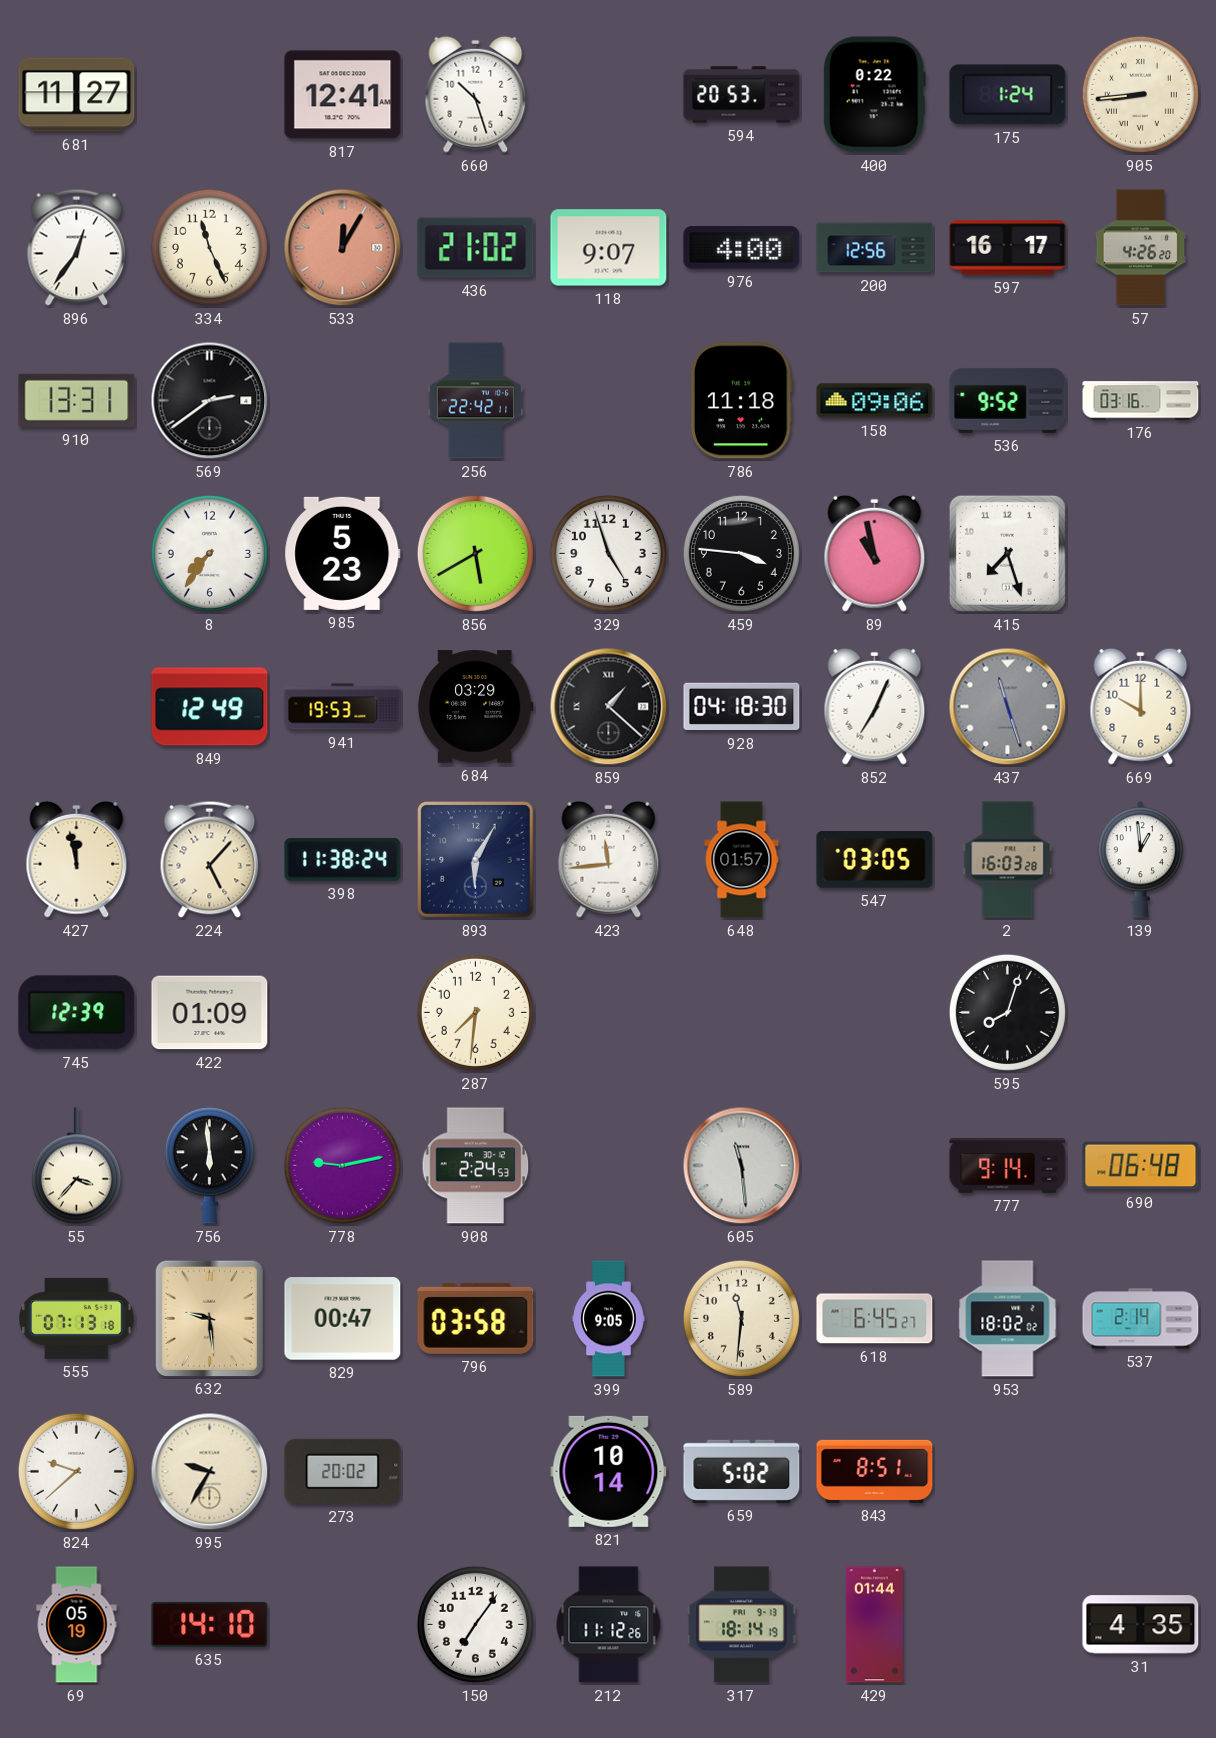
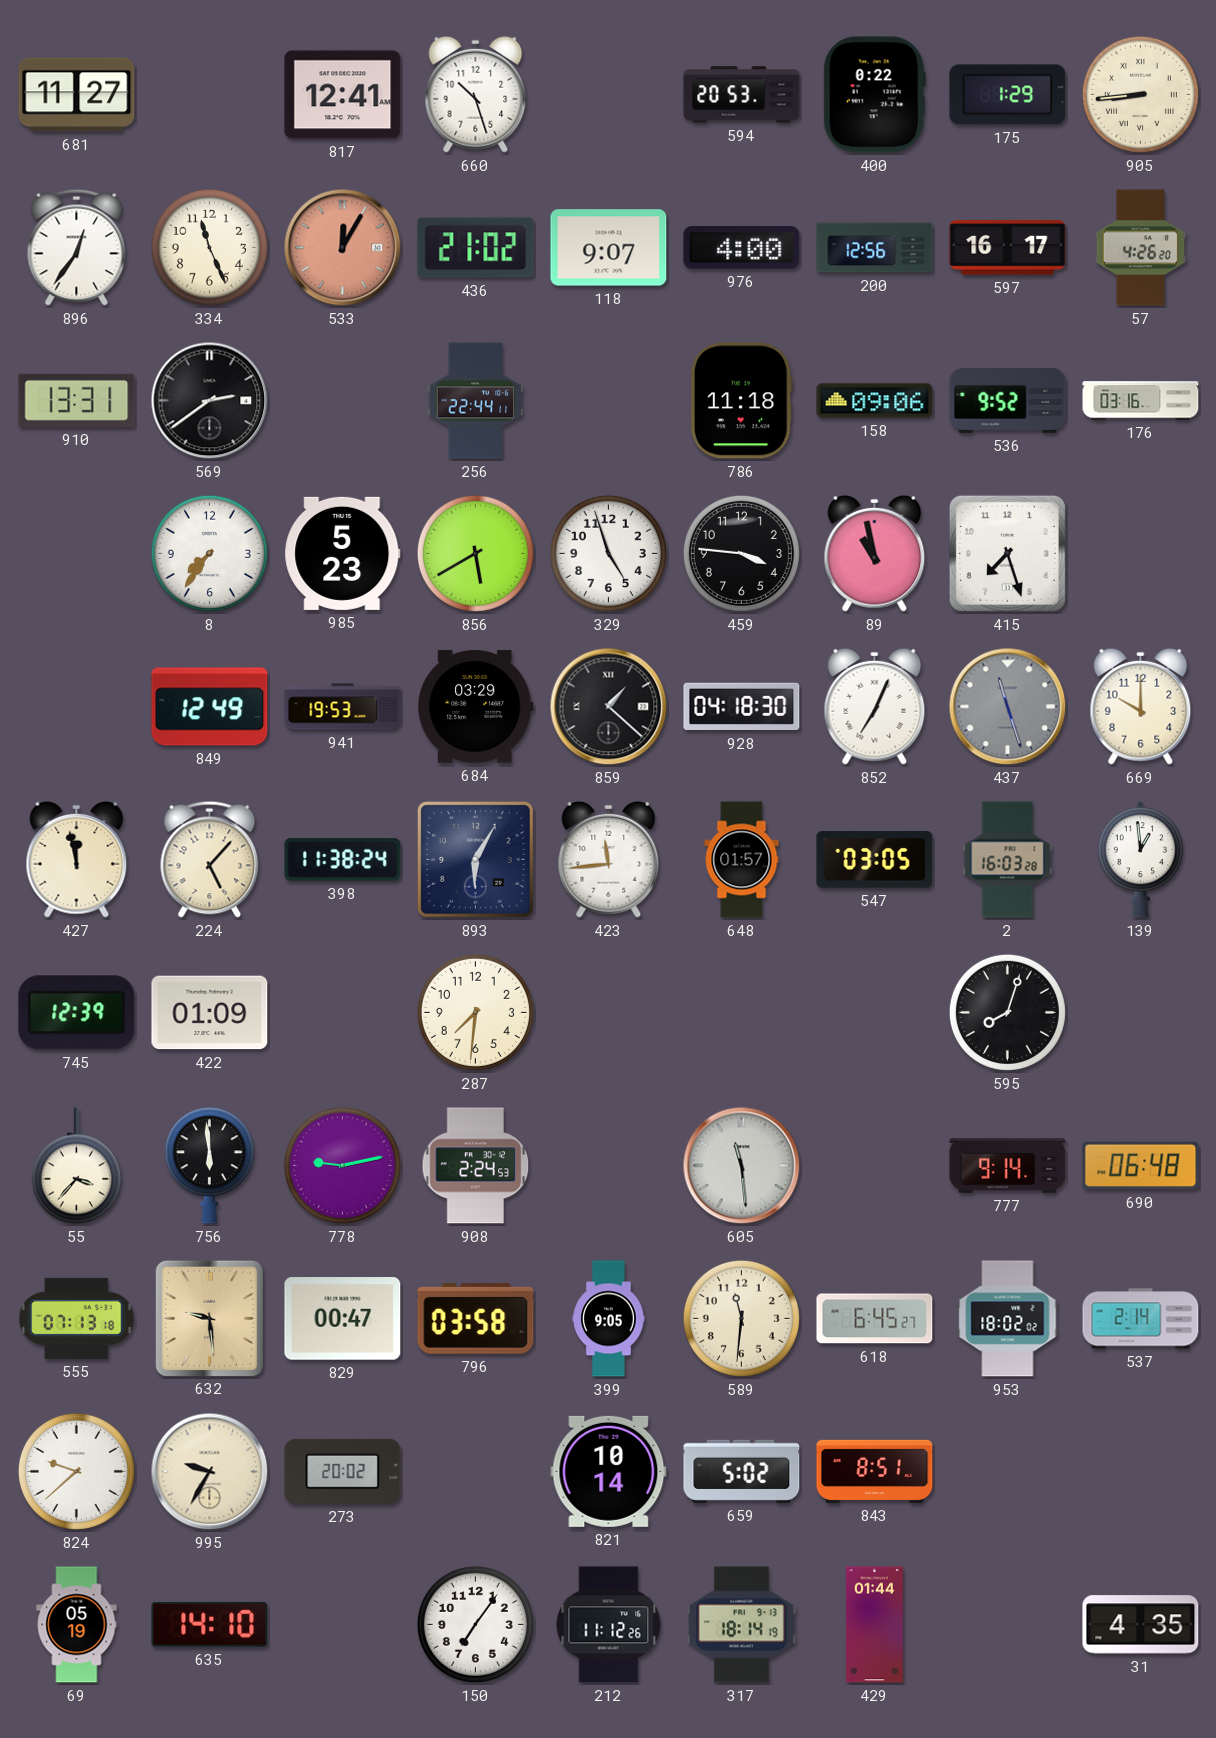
175: 1:24 -> 1:29 (1008, 95)
256: 22:42 -> 22:44 (476, 401)
